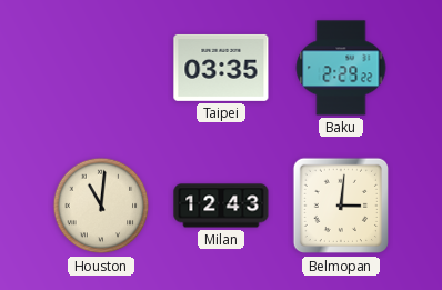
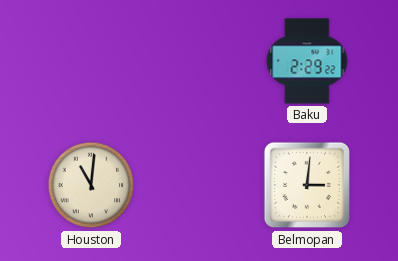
Taipei: 03:35 -> none (221, 68)
Milan: 12:43 -> none (221, 206)
